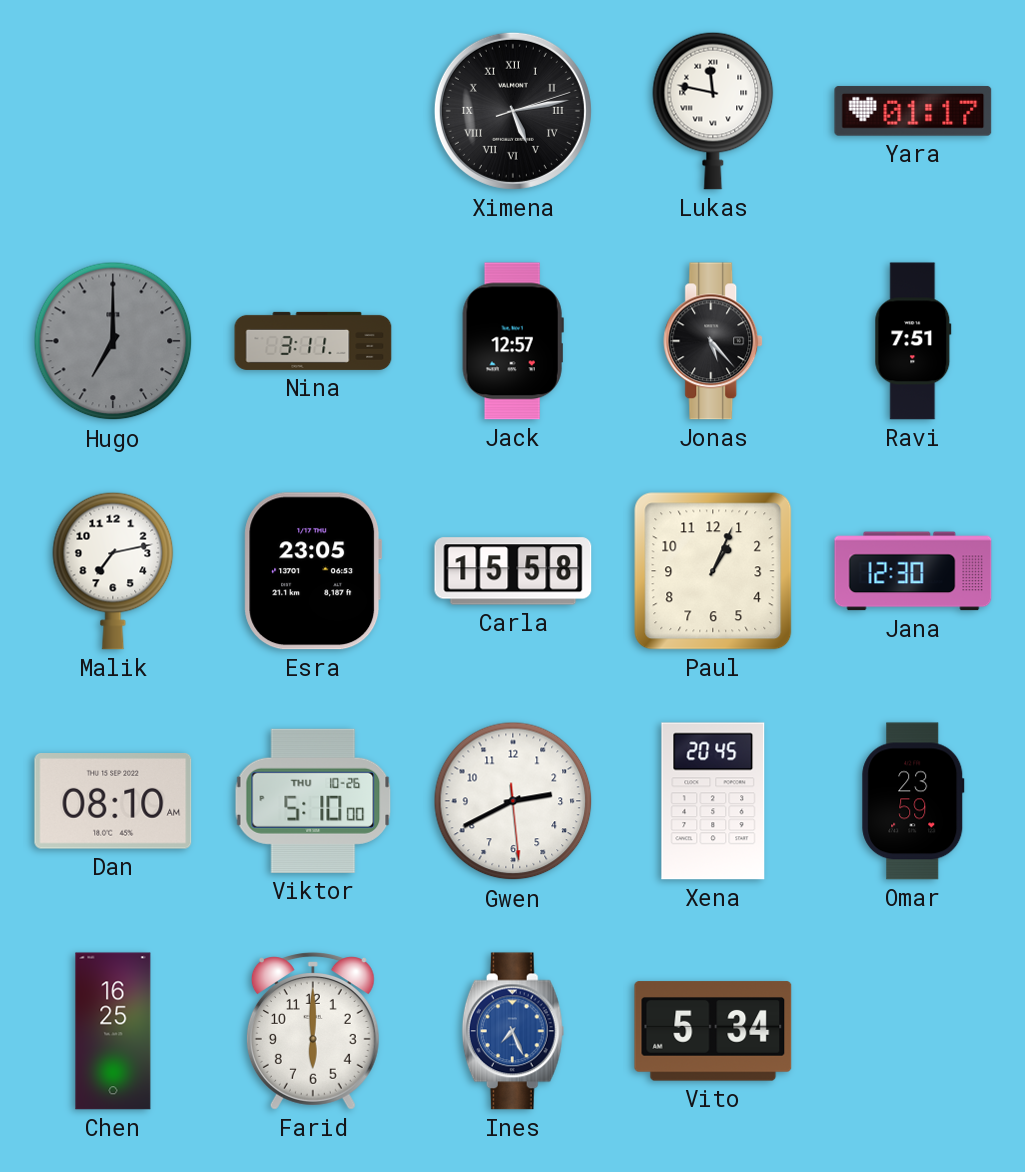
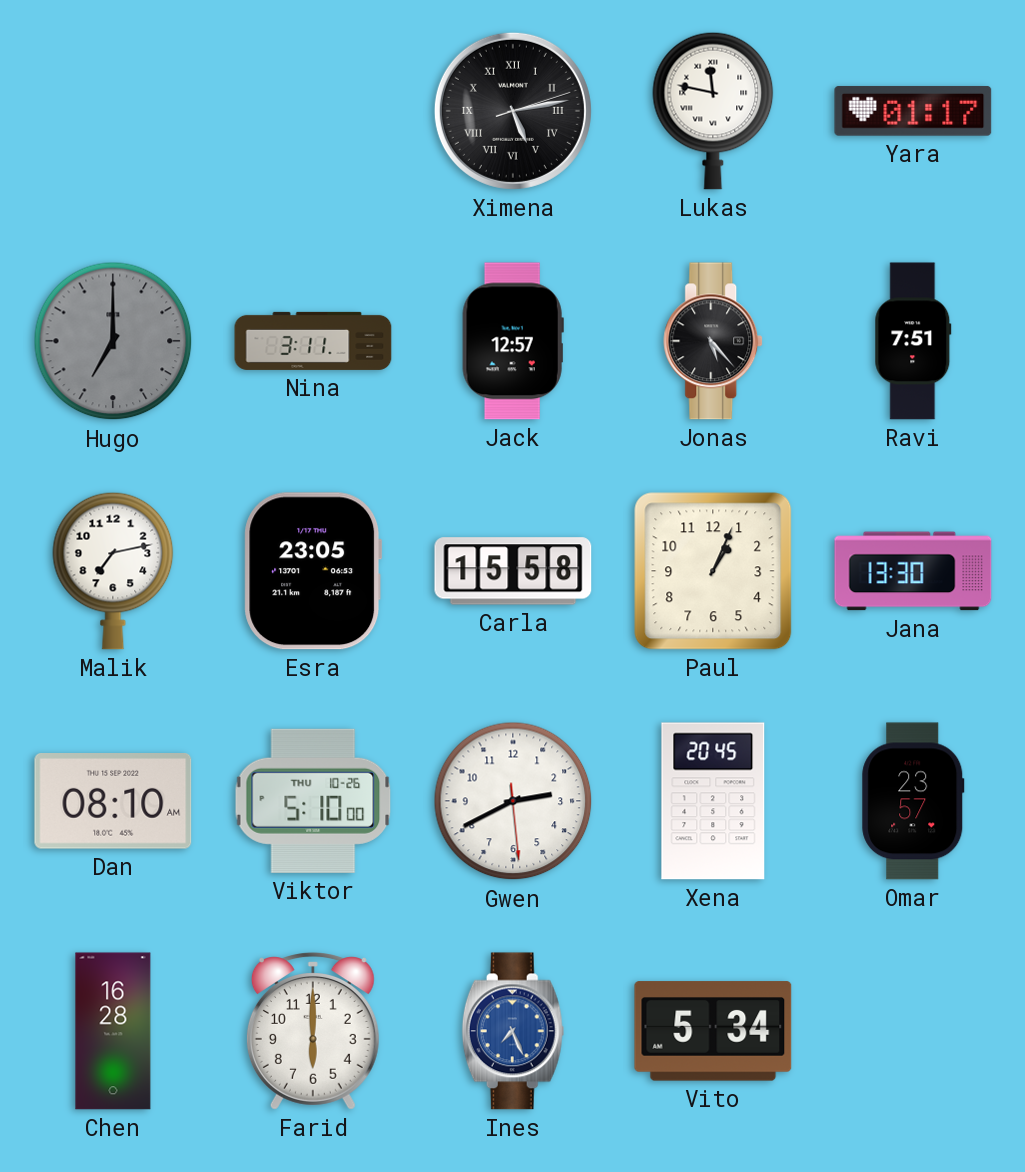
Jana: 12:30 -> 13:30 (913, 571)
Omar: 23:59 -> 23:57 (913, 801)
Chen: 16:25 -> 16:28 (113, 1031)
